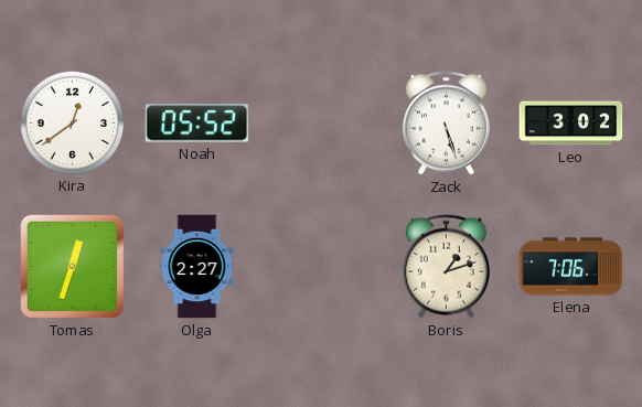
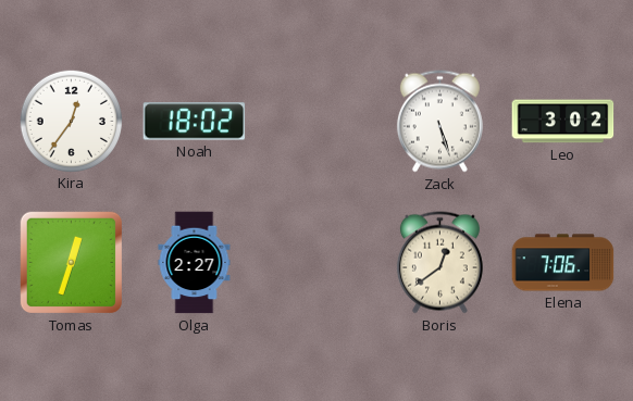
Kira: 12:39 -> 12:36 (71, 121)
Noah: 05:52 -> 18:02 (195, 122)
Boris: 1:12 -> 12:39 (439, 263)
